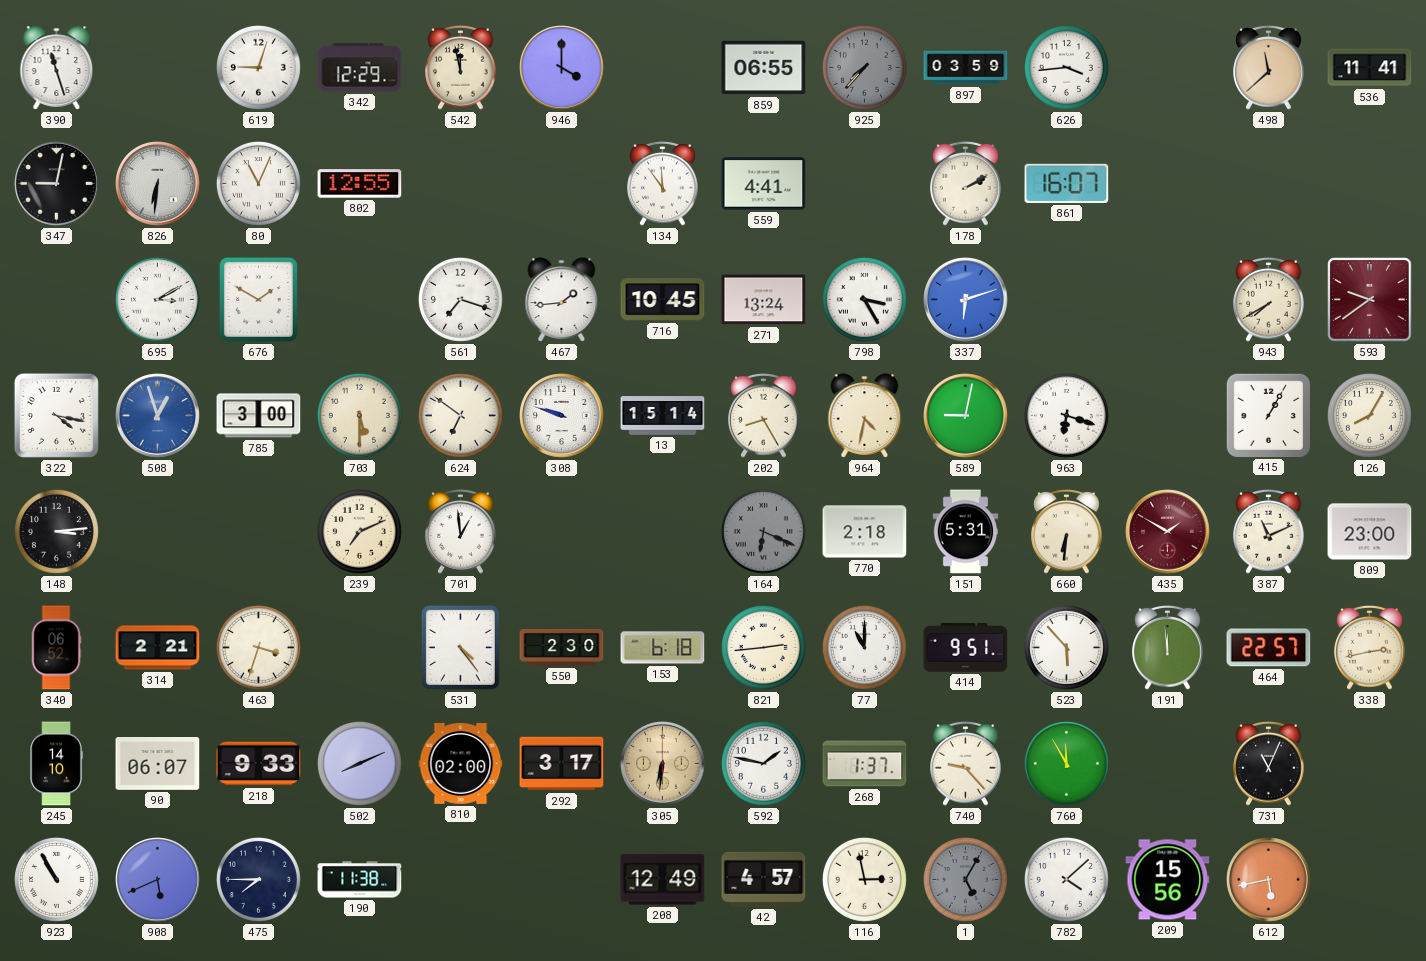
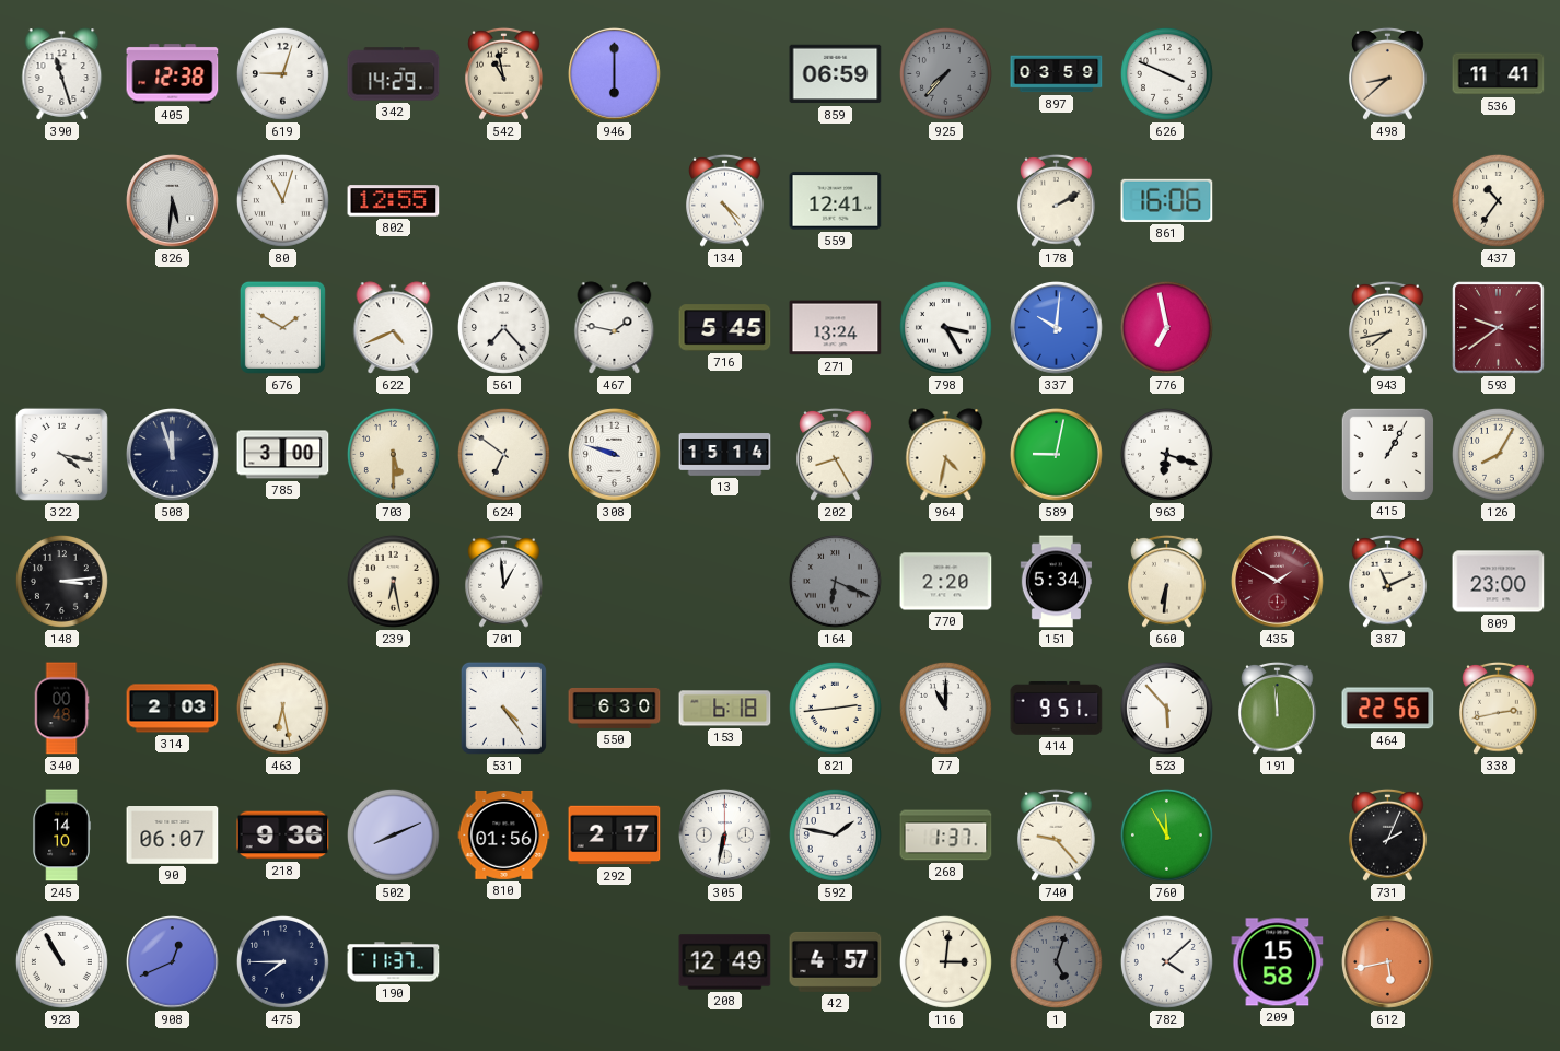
405: none -> 12:38 (173, 74)
342: 12:29 -> 14:29 (394, 74)
542: 11:58 -> 10:58 (504, 73)
946: 4:00 -> 6:00 (615, 74)
859: 06:55 -> 06:59 (836, 74)
626: 3:44 -> 3:49 (1166, 73)
498: 11:38 -> 8:38 (1388, 73)
347: 9:02 -> none (57, 184)
826: 6:31 -> 5:31 (173, 201)
80: 11:04 -> 11:03 (282, 200)
134: 11:54 -> 4:24 (725, 200)
559: 4:41 -> 12:41 (836, 201)
861: 16:07 -> 16:06 (1167, 200)
437: none -> 10:36 (1498, 200)
695: 3:10 -> none (157, 299)
622: none -> 4:41 (394, 328)
561: 7:18 -> 7:23 (503, 327)
467: 1:44 -> 1:47 (615, 328)
716: 10:45 -> 5:45 (725, 328)
337: 6:12 -> 10:01 (1057, 328)
776: none -> 6:58 (1166, 327)
943: 7:40 -> 7:43 (1388, 327)
508: 12:57 -> 11:57 (173, 455)
508 dial: blue -> navy (173, 455)
239: 7:11 -> 6:28 (393, 581)
770: 2:18 -> 2:20 (946, 582)
151: 5:31 -> 5:34 (1056, 582)
340: 06:52 -> 00:48 (61, 709)
314: 2:21 -> 2:03 (173, 709)
463: 3:33 -> 6:28 (282, 708)
550: 2:30 -> 6:30 (615, 708)
464: 22:57 -> 22:56 (1388, 709)
218: 9:33 -> 9:36 (283, 836)
810: 02:00 -> 01:56 (504, 836)
292: 3:17 -> 2:17 (615, 836)
305: 6:31 -> 6:32 (725, 836)
305 dial: champagne -> white (725, 836)
731: 11:04 -> 2:04 (1388, 834)
908: 5:41 -> 12:41 (173, 962)
190: 11:38 -> 11:37 (394, 962)
116: 2:58 -> 3:01 (945, 961)
1: 5:05 -> 5:03 (1056, 961)
209: 15:56 -> 15:58 (1278, 962)
